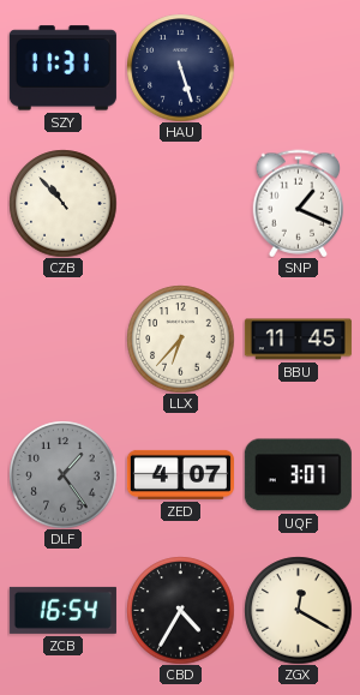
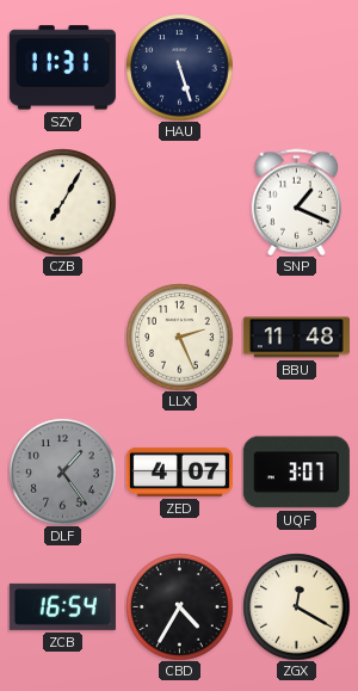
CZB: 10:53 -> 7:05 (62, 202)
LLX: 6:37 -> 2:26 (179, 337)
BBU: 11:45 -> 11:48 (296, 338)
